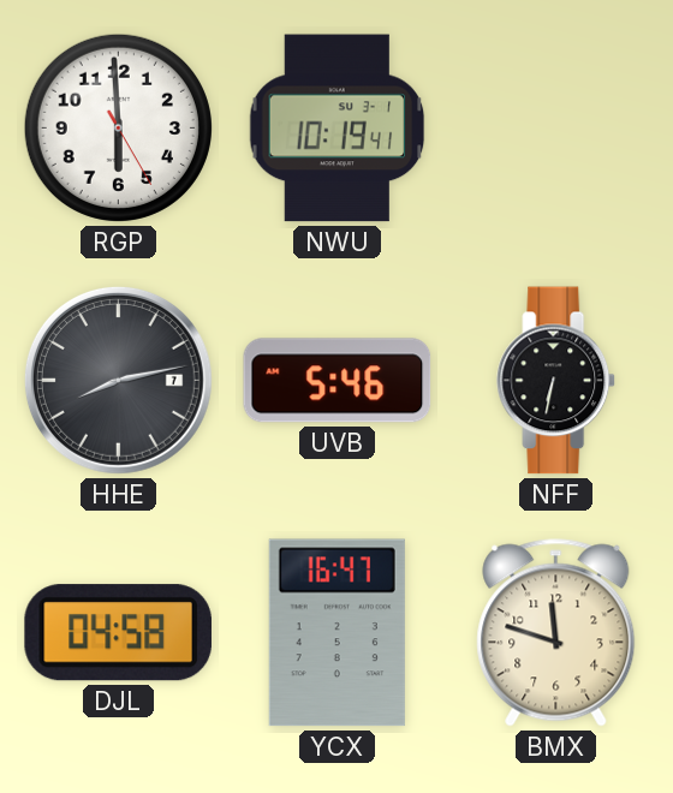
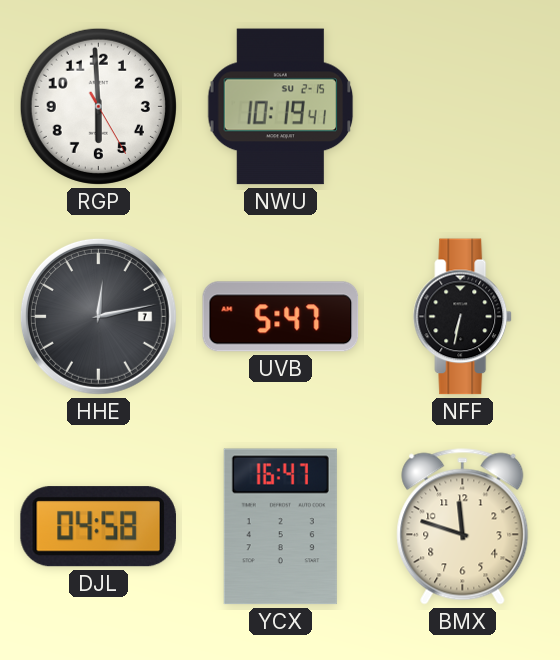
NWU date: SU 3-1 -> SU 2-15 (281, 107)
HHE: 8:13 -> 12:13 (98, 316)
UVB: 5:46 -> 5:47 (281, 317)
